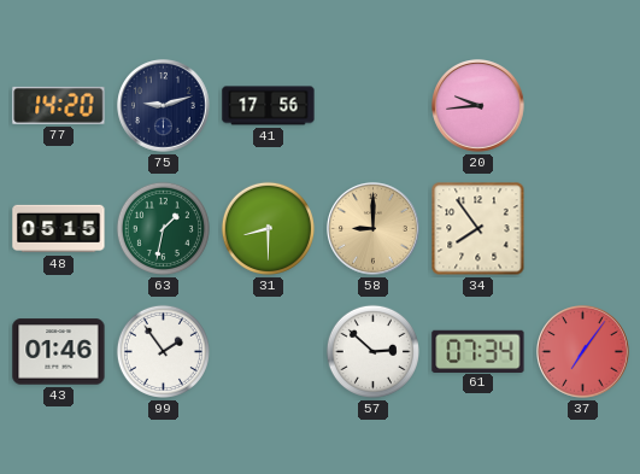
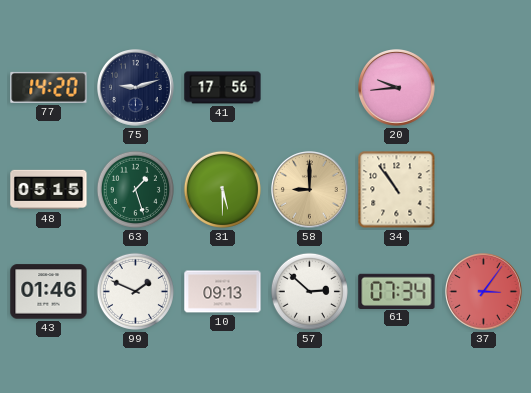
63: 1:32 -> 1:27 (135, 189)
31: 8:30 -> 5:30 (222, 189)
34: 7:54 -> 10:54 (397, 190)
99: 1:54 -> 1:49 (135, 291)
10: none -> 09:13 (223, 292)
37: 7:06 -> 3:06 (484, 292)
